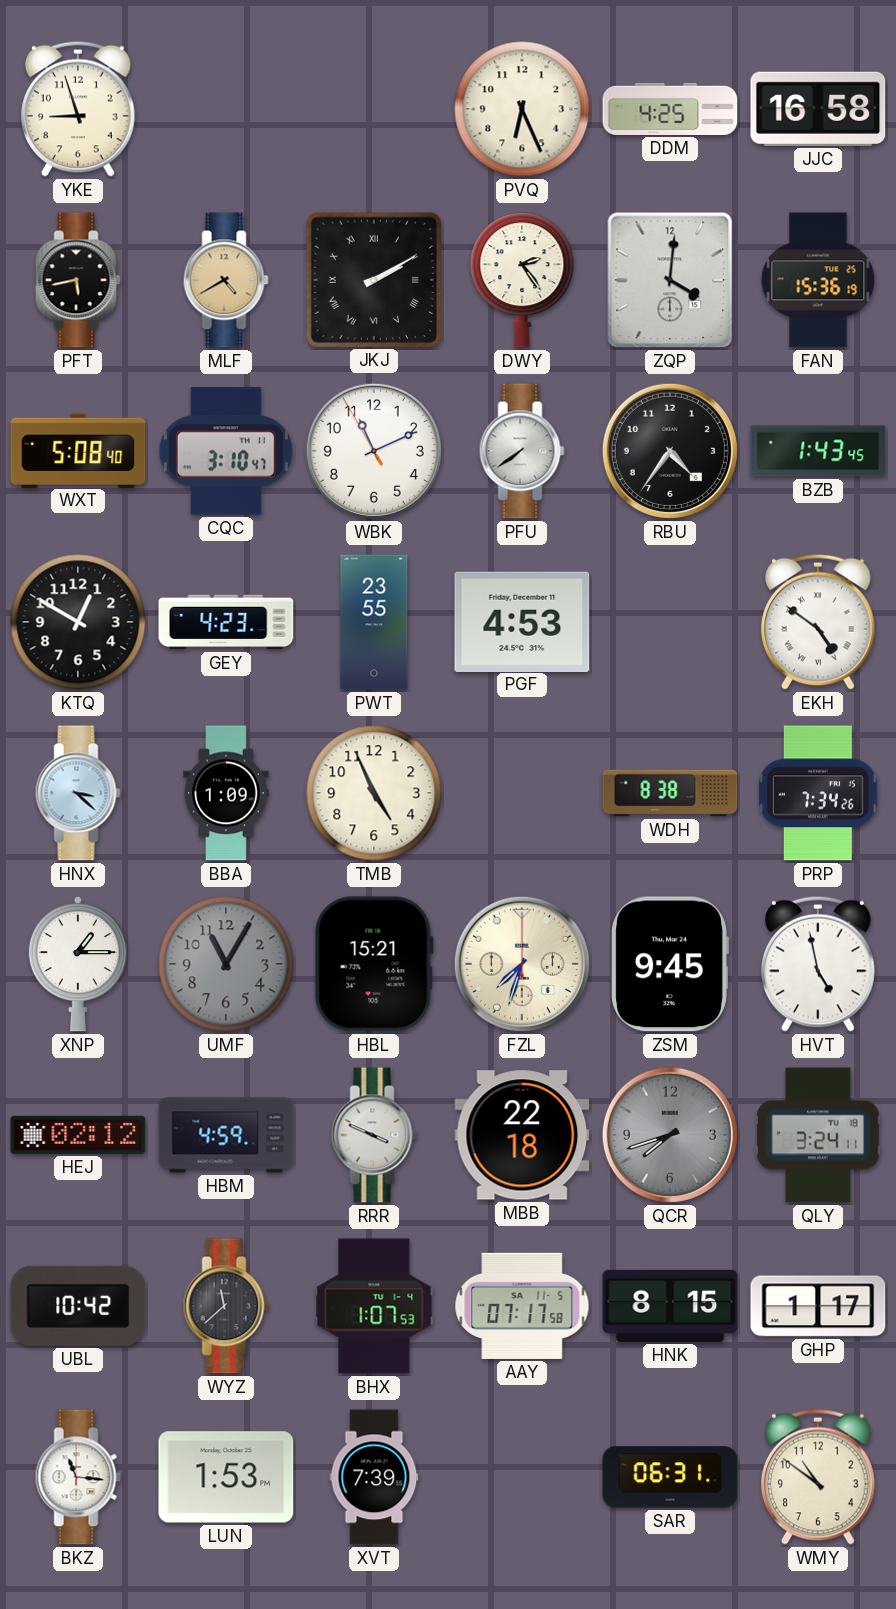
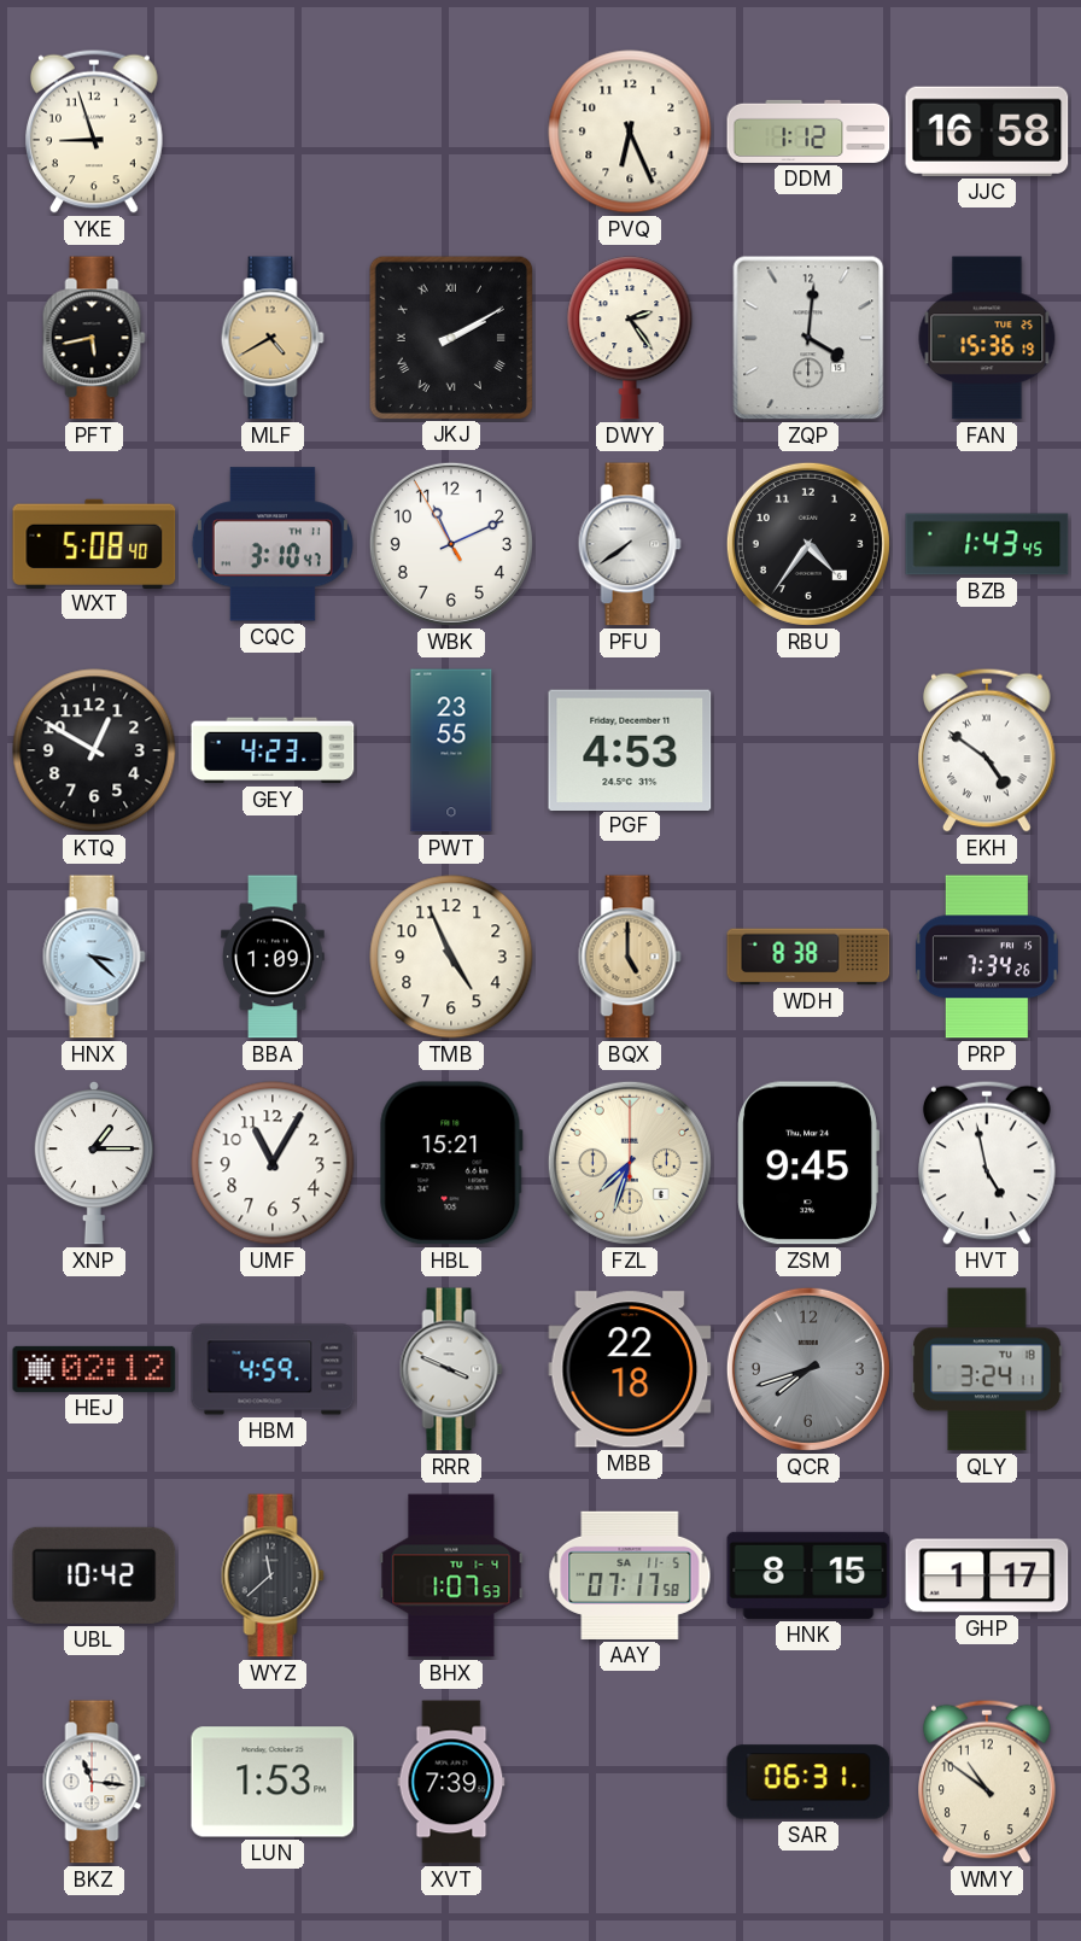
DDM: 4:25 -> 1:12 (808, 131)
BQX: none -> 5:00 (630, 957)
UMF dial: grey -> white (273, 1163)
